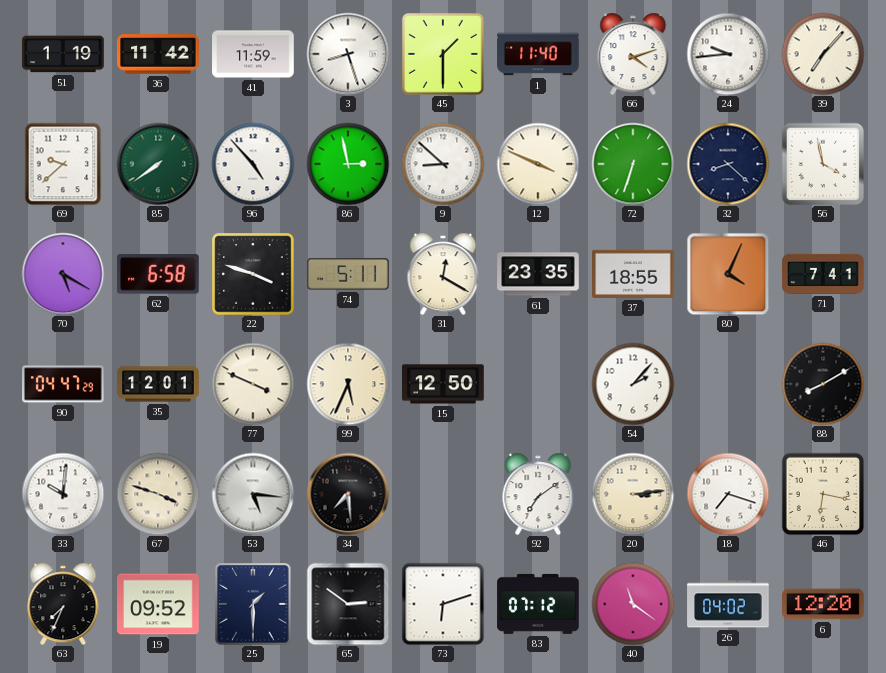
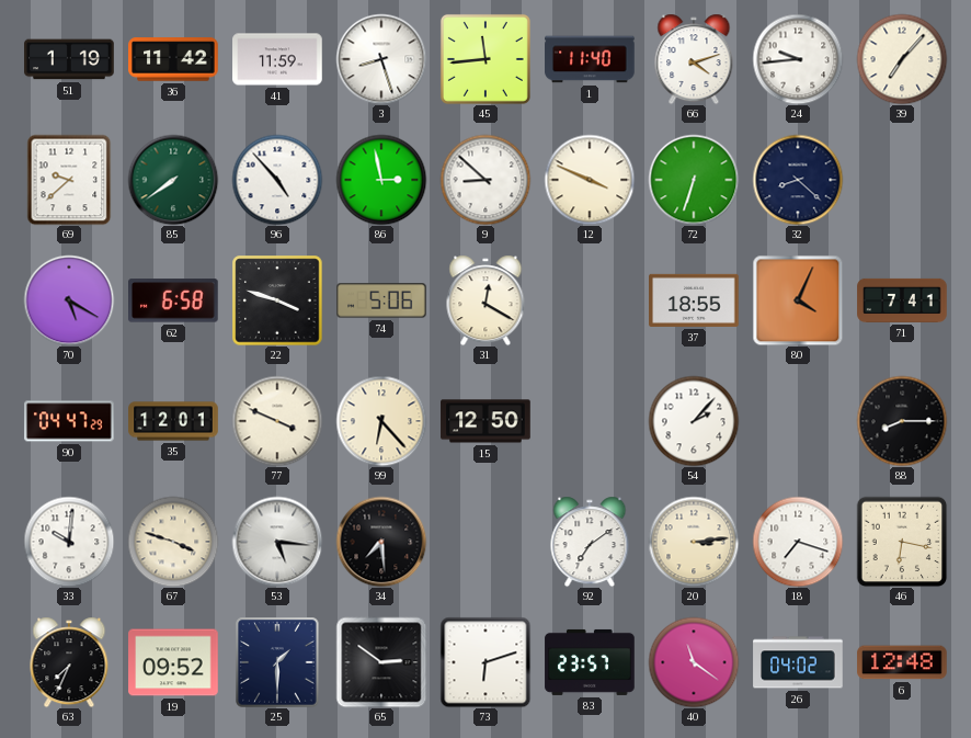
45: 1:30 -> 11:44 (485, 59)
56: 3:58 -> none (823, 164)
74: 5:11 -> 5:06 (381, 300)
61: 23:35 -> none (538, 274)
99: 5:34 -> 6:23 (381, 421)
88: 8:10 -> 8:15 (902, 421)
83: 07:12 -> 23:57 (590, 662)
6: 12:20 -> 12:48 (902, 662)
